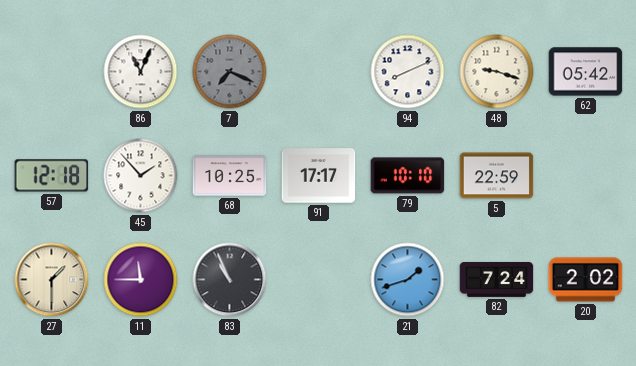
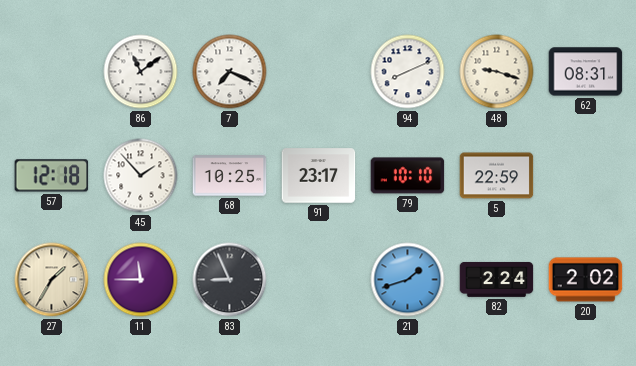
86: 11:04 -> 11:09 (141, 72)
7 dial: grey -> white (230, 72)
62: 05:42 -> 08:31 (586, 72)
91: 17:17 -> 23:17 (319, 176)
27: 1:30 -> 1:35 (52, 280)
83: 10:56 -> 8:56 (230, 280)
82: 7:24 -> 2:24 (497, 279)
